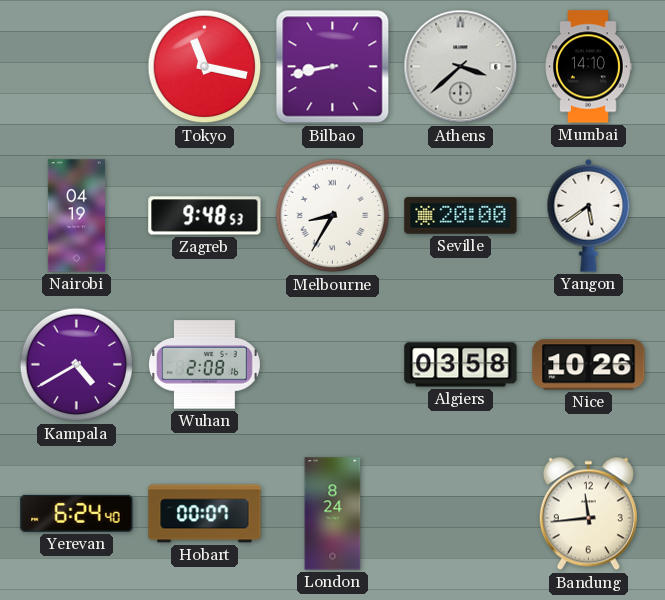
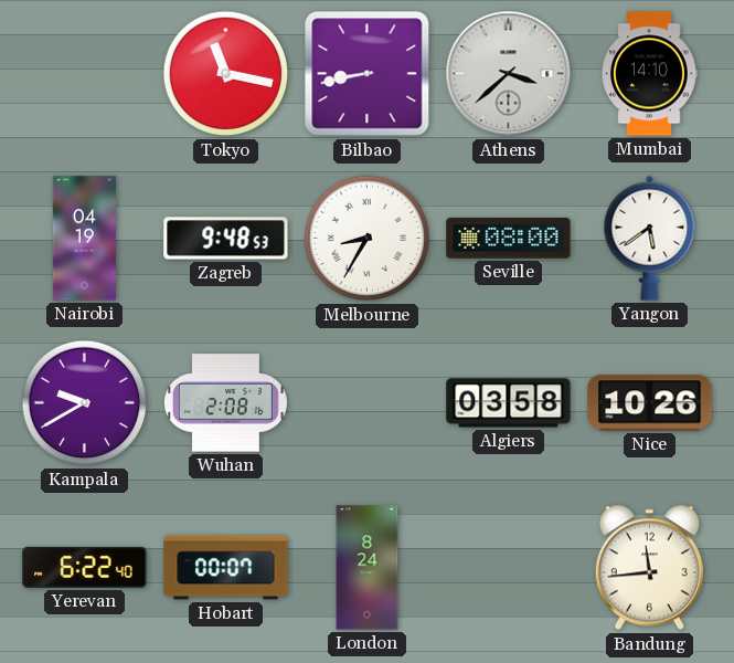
Seville: 20:00 -> 08:00 (509, 239)
Kampala: 4:40 -> 9:40 (85, 403)
Yerevan: 6:24 -> 6:22 (85, 567)
